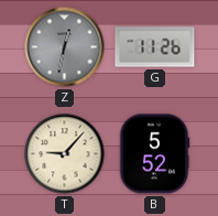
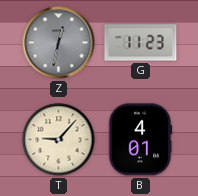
G: 11:26 -> 11:23 (141, 43)
B: 5:52 -> 4:01 (140, 140)
